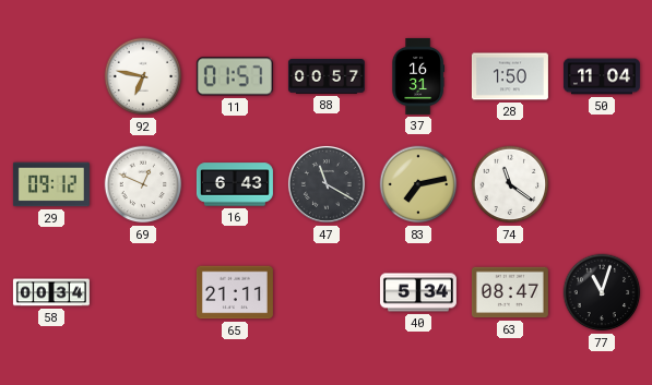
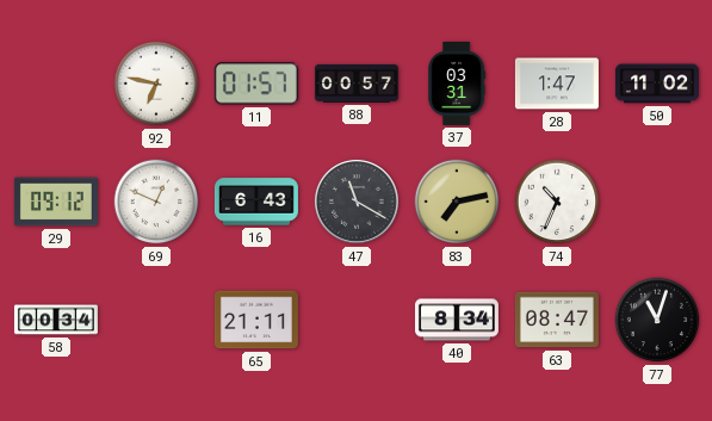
37: 16:31 -> 03:31 (456, 83)
28: 1:50 -> 1:47 (557, 83)
50: 11:04 -> 11:02 (657, 83)
74: 11:21 -> 10:34 (557, 202)
40: 5:34 -> 8:34 (457, 320)
